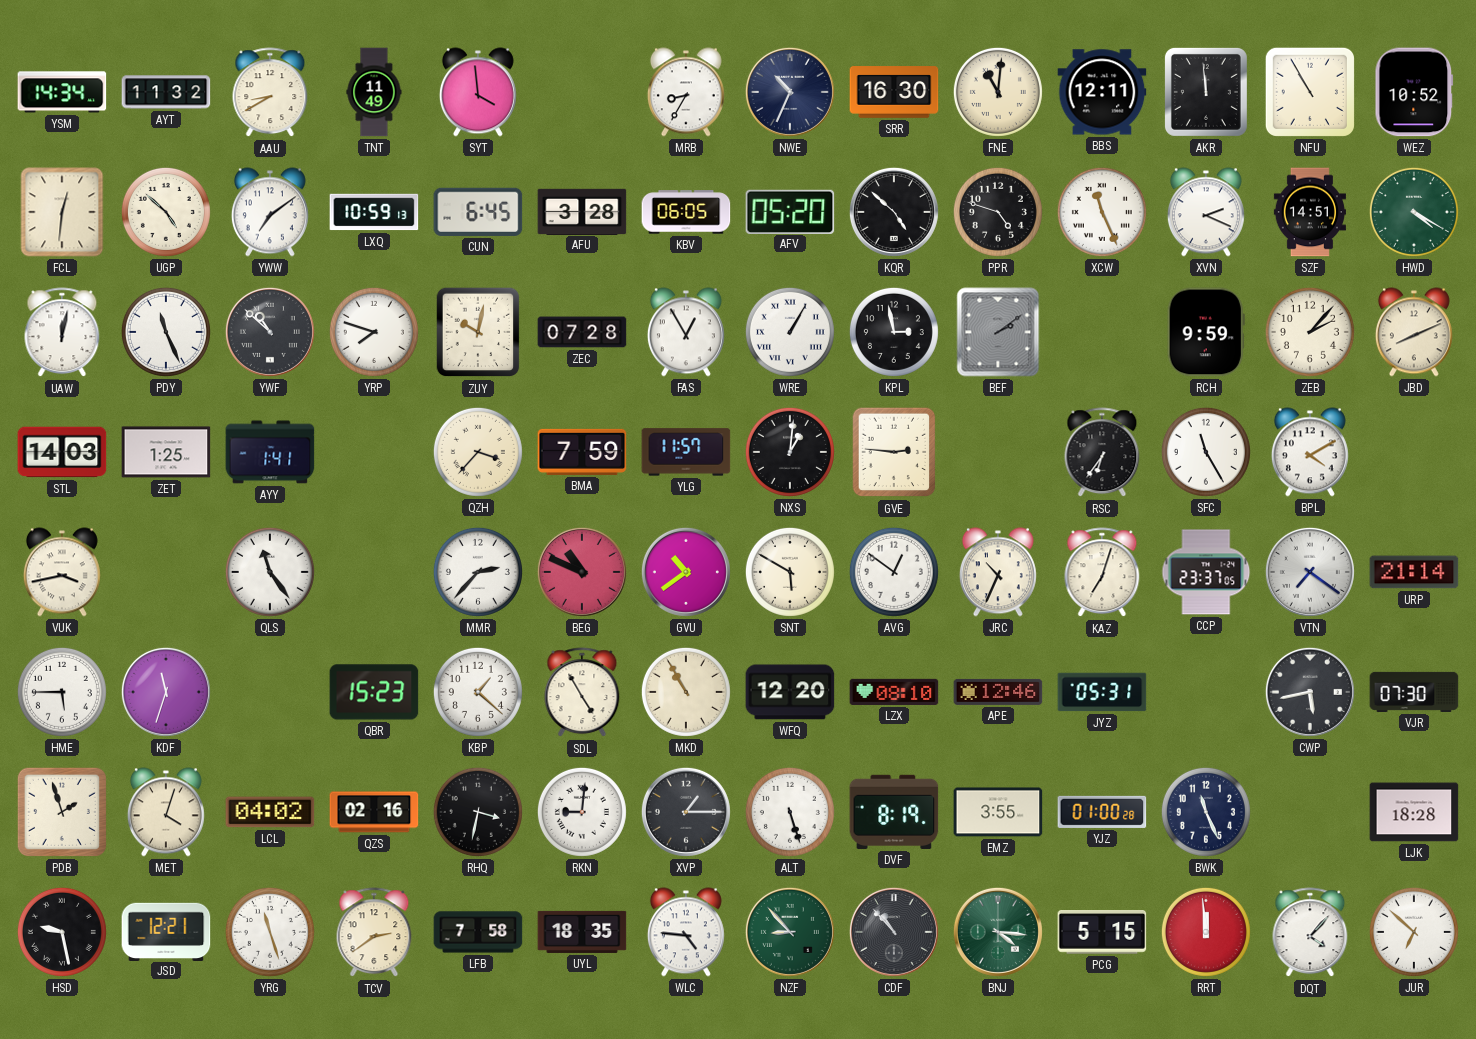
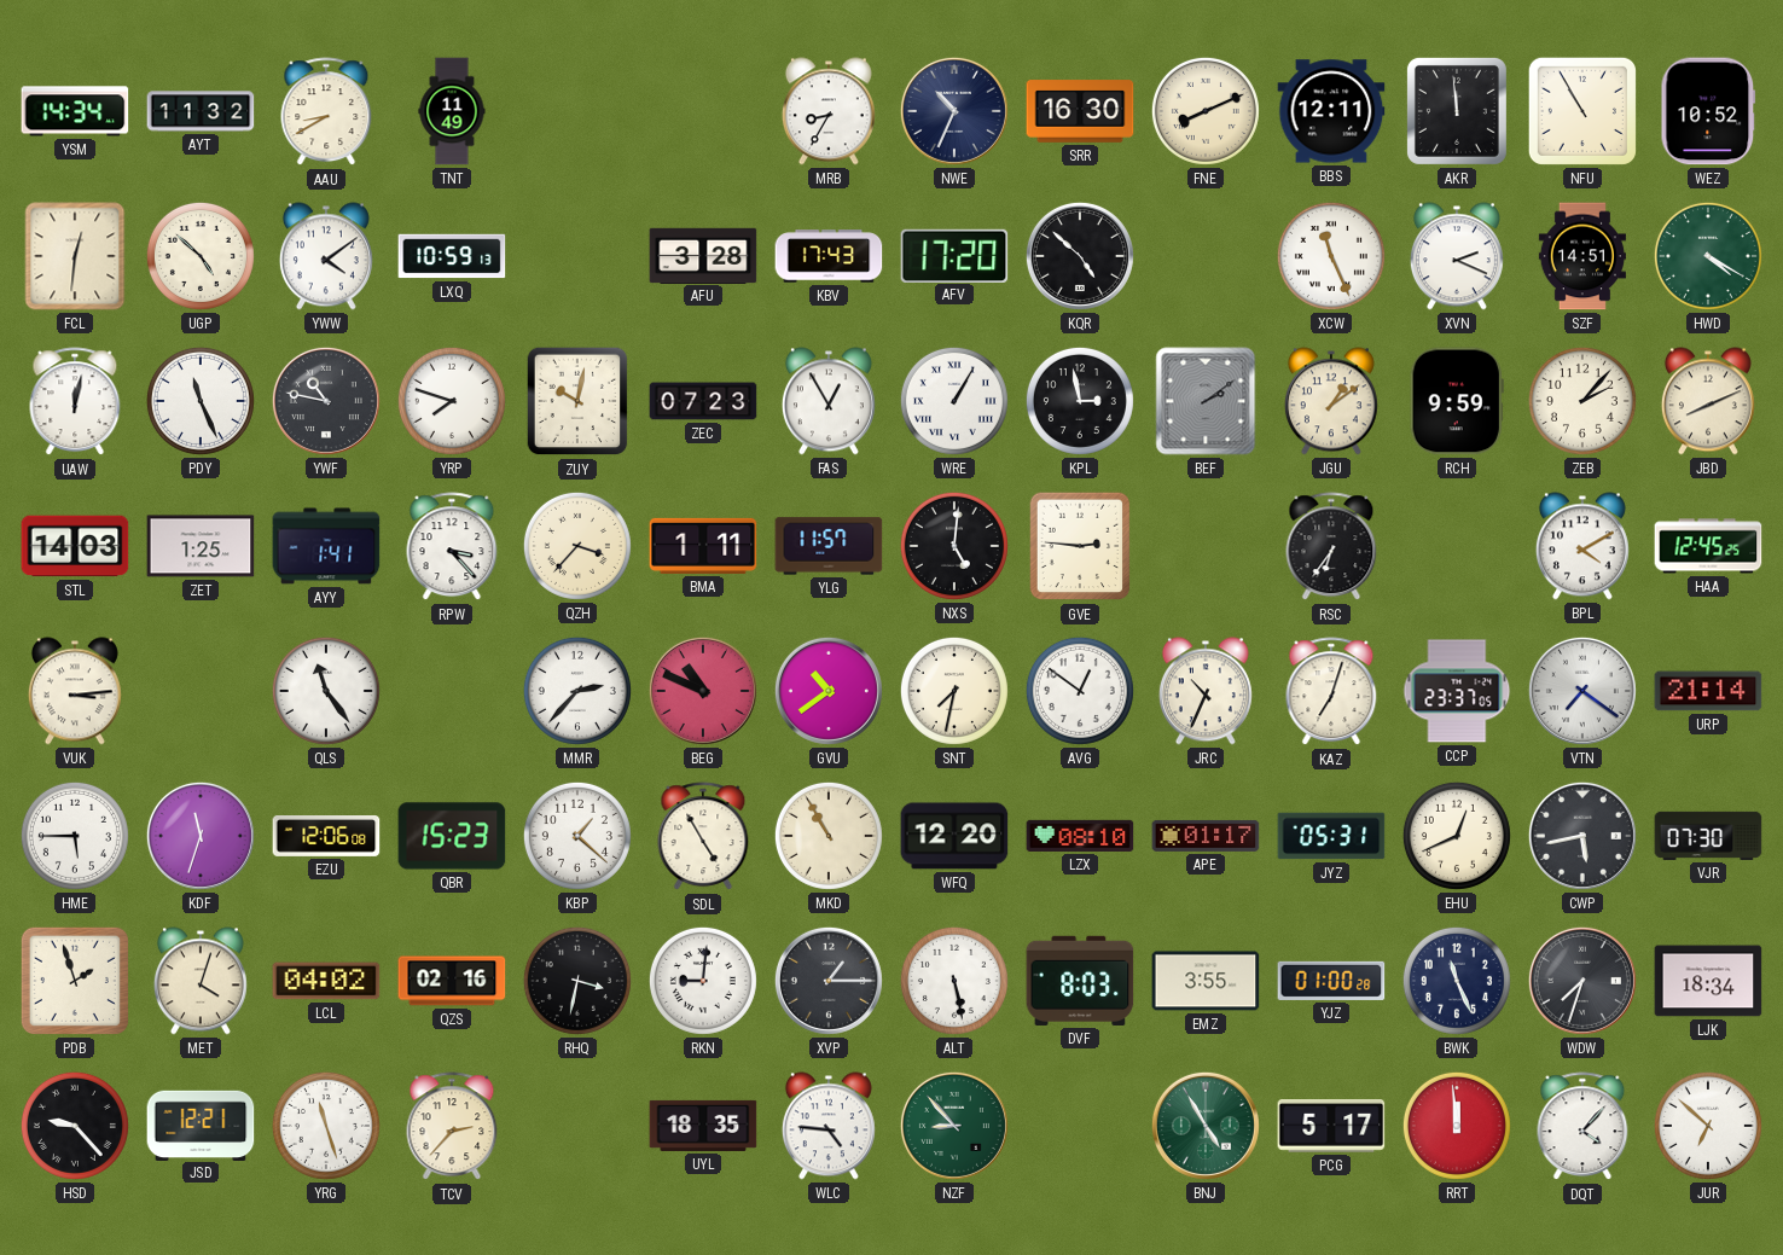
SYT: 3:59 -> none (478, 92)
FNE: 11:01 -> 8:11 (1206, 111)
YWW: 7:09 -> 4:09 (326, 256)
CUN: 6:45 -> none (478, 212)
KBV: 06:05 -> 17:43 (829, 256)
AFV: 05:20 -> 17:20 (954, 255)
PPR: 4:48 -> none (998, 212)
YWF: 10:52 -> 10:47 (326, 401)
ZEC: 07:28 -> 07:23 (703, 401)
JGU: none -> 1:09 (1331, 401)
RPW: none -> 3:23 (452, 547)
BMA: 7:59 -> 1:11 (703, 546)
NXS: 1:01 -> 5:01 (954, 546)
SFC: 11:25 -> none (1206, 452)
HAA: none -> 12:45 (1708, 546)
VUK: 3:43 -> 3:14 (75, 691)
SNT: 5:50 -> 7:32 (954, 691)
EZU: none -> 12:06 (326, 837)
APE: 12:46 -> 01:17 (1206, 836)
EHU: none -> 12:41 (1457, 836)
ALT: 5:27 -> 5:28 (954, 981)
DVF: 8:19 -> 8:03 (1080, 981)
WDW: none -> 7:33 (1582, 981)
LJK: 18:28 -> 18:34 (1708, 981)
HSD: 9:28 -> 9:23 (75, 1126)
TCV: 2:39 -> 2:37 (452, 1127)
LFB: 7:58 -> none (478, 932)
CDF: 10:53 -> none (894, 932)
BNJ: 4:16 -> 4:55 (1206, 1126)
PCG: 5:15 -> 5:17 (1331, 1127)
